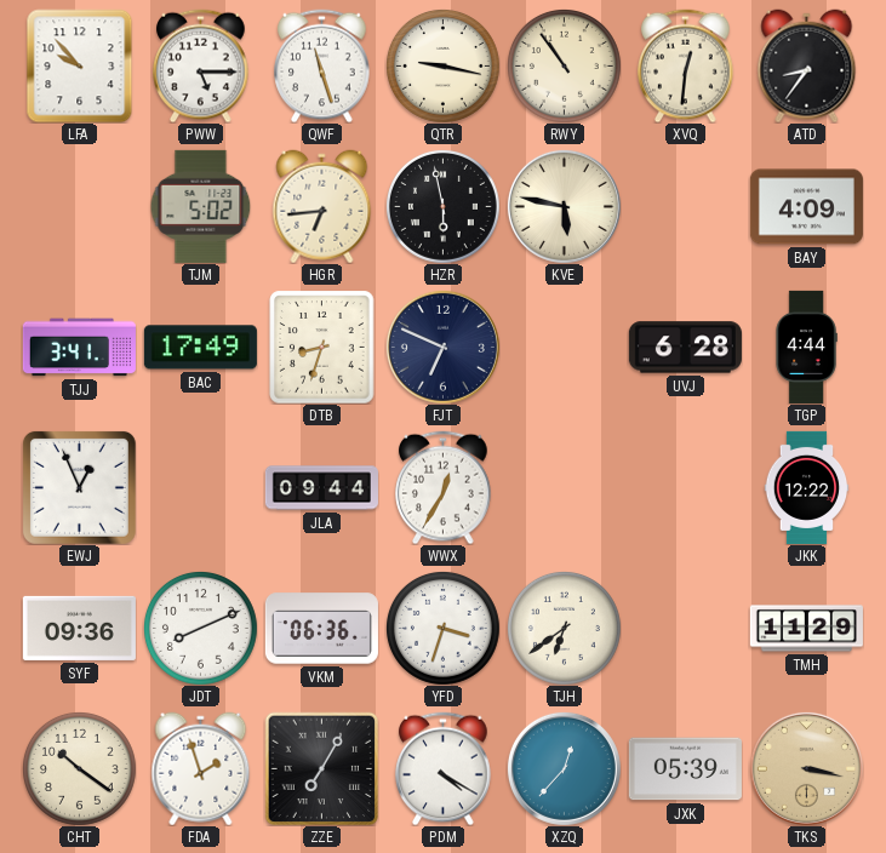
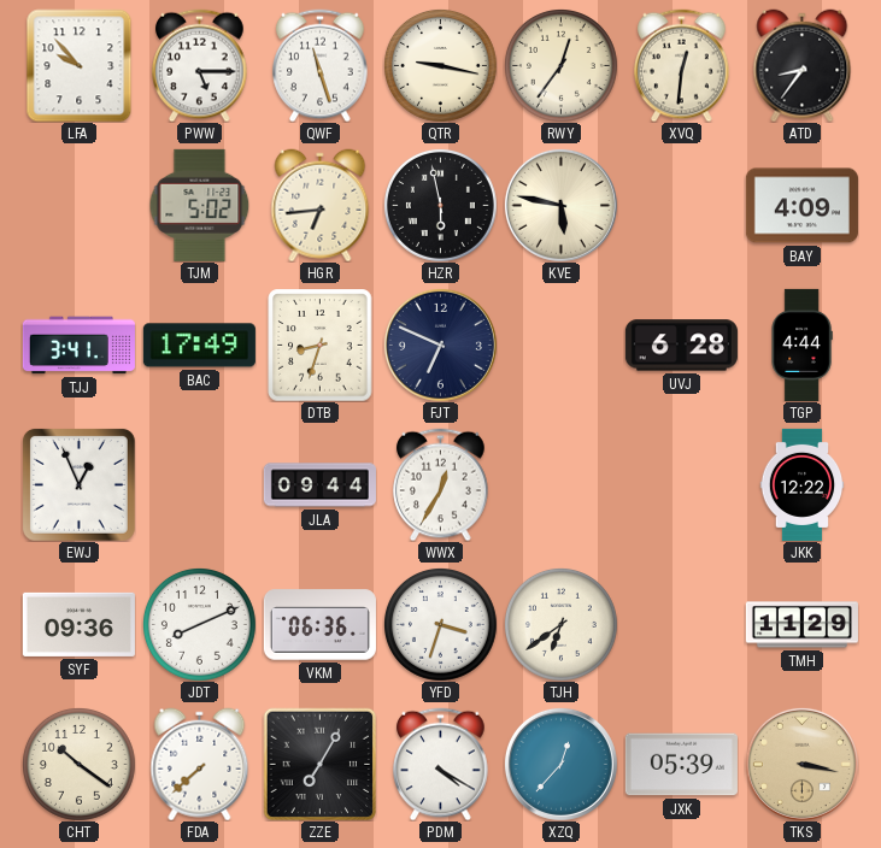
RWY: 10:54 -> 12:36 (560, 65)
FDA: 1:57 -> 7:38 (200, 764)
